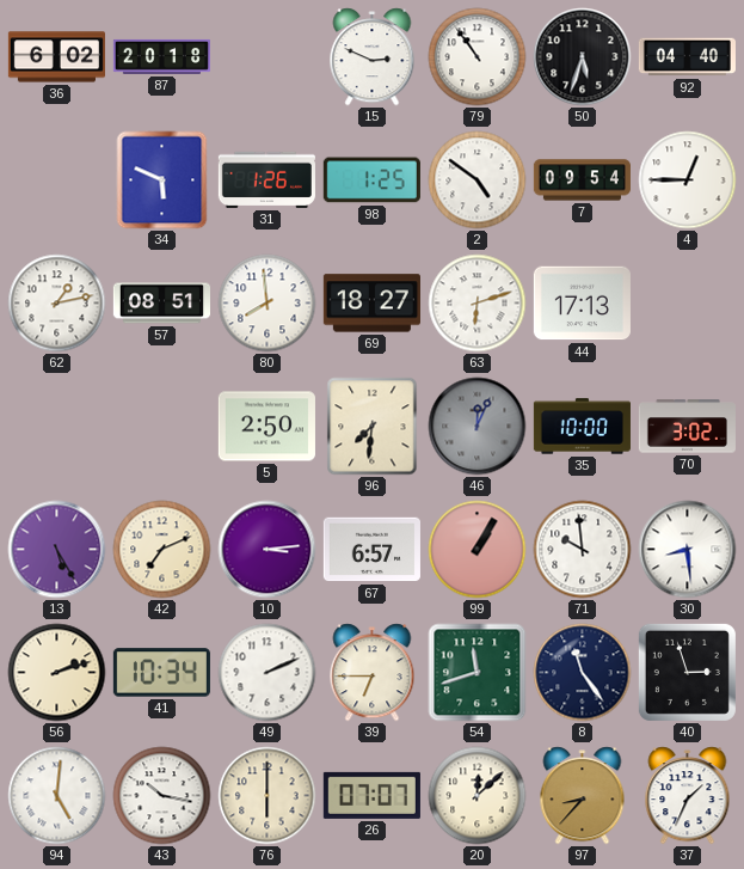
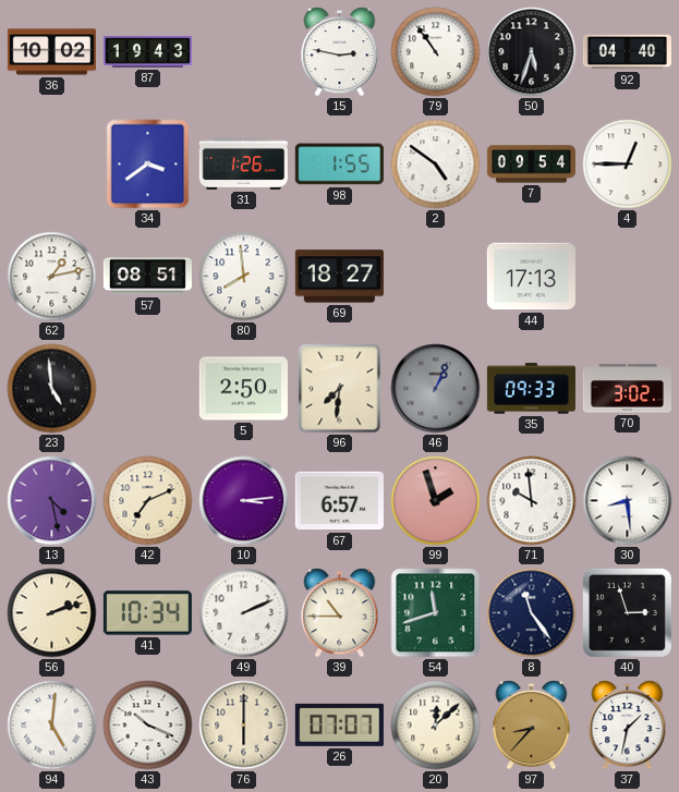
36: 6:02 -> 10:02 (51, 52)
87: 20:18 -> 19:43 (147, 51)
15: 2:49 -> 2:47 (340, 52)
34: 5:49 -> 3:39 (148, 165)
98: 1:25 -> 1:55 (339, 165)
63: 6:12 -> none (478, 304)
23: none -> 4:59 (52, 389)
46: 12:04 -> 1:04 (436, 389)
35: 10:00 -> 09:33 (531, 389)
13: 5:25 -> 4:28 (52, 501)
99: 1:05 -> 1:57 (436, 501)
39: 6:45 -> 10:45 (340, 613)
43: 10:17 -> 10:19 (148, 726)
37: 1:34 -> 1:32 (628, 726)
